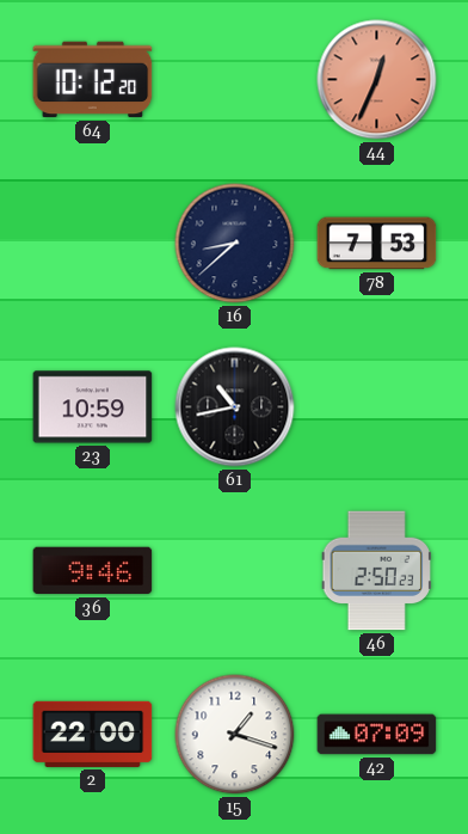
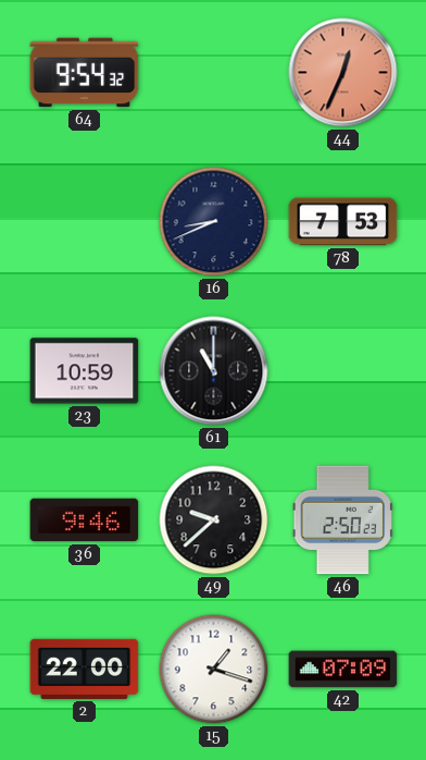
64: 10:12 -> 9:54 (85, 73)
16: 8:38 -> 8:41 (214, 222)
61: 10:43 -> 11:00 (214, 371)
49: none -> 9:38 (214, 520)
